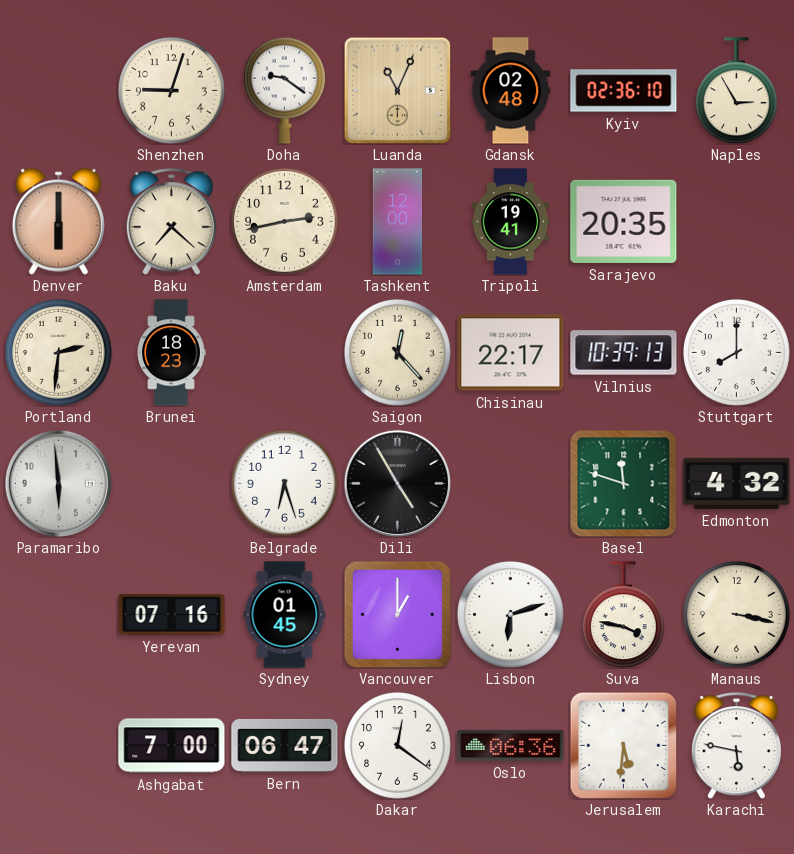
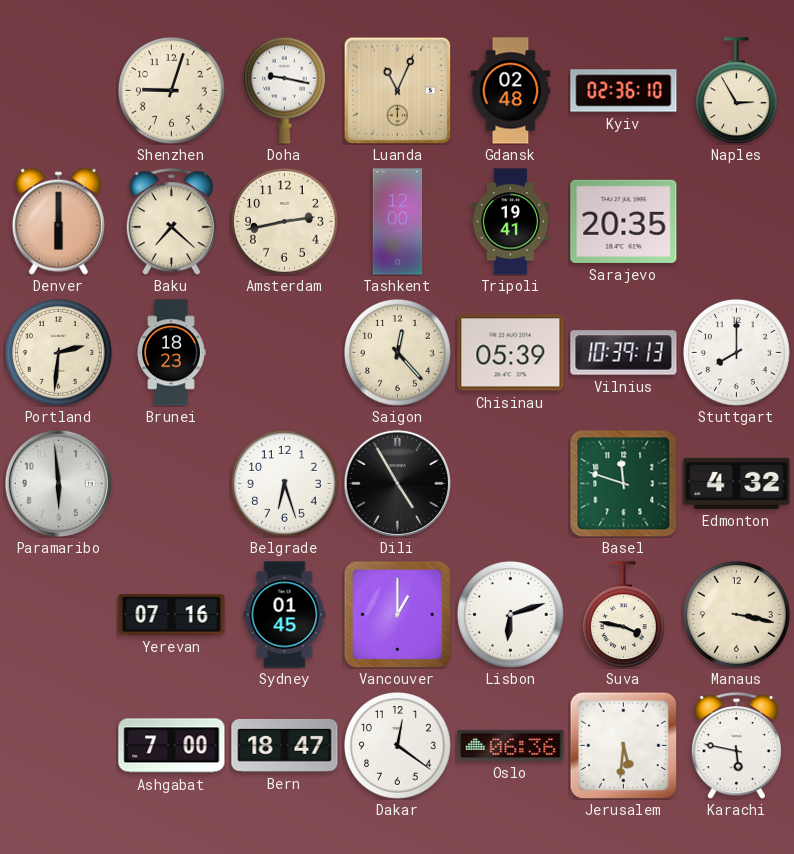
Doha: 9:21 -> 9:17 (284, 90)
Chisinau: 22:17 -> 05:39 (511, 353)
Bern: 06:47 -> 18:47 (285, 745)
